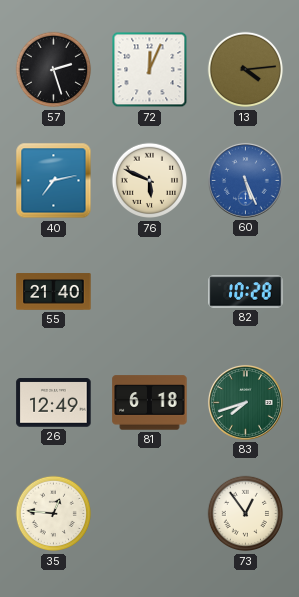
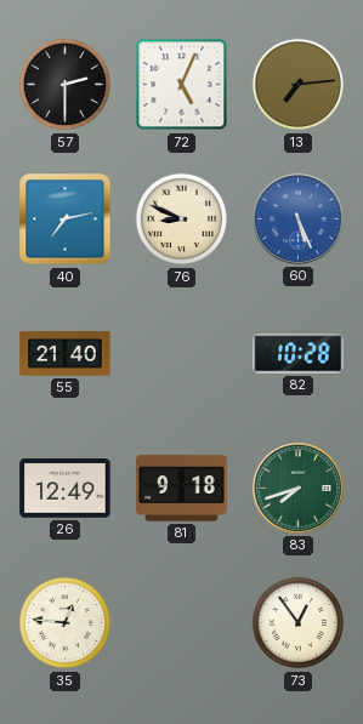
57: 2:27 -> 2:30 (66, 85)
72: 12:04 -> 5:04 (182, 85)
13: 4:14 -> 7:14 (299, 85)
76: 5:49 -> 8:49 (182, 220)
81: 6:18 -> 9:18 (182, 489)
